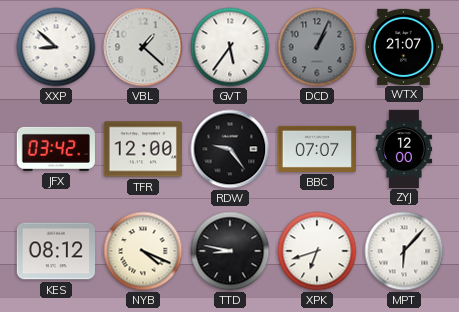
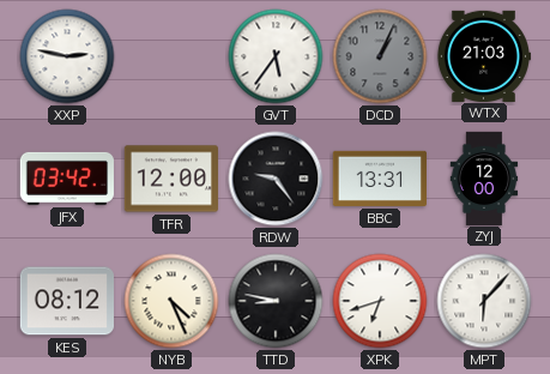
XXP: 8:52 -> 2:47 (67, 56)
VBL: 1:22 -> none (143, 47)
WTX: 21:07 -> 21:03 (483, 55)
BBC: 07:07 -> 13:31 (379, 179)
NYB: 4:19 -> 4:26 (171, 301)
